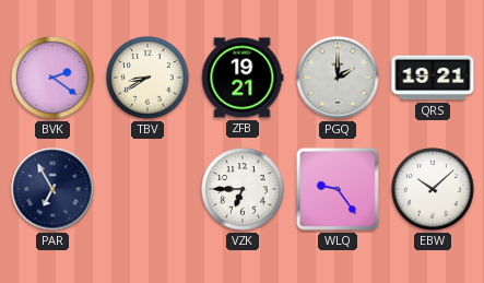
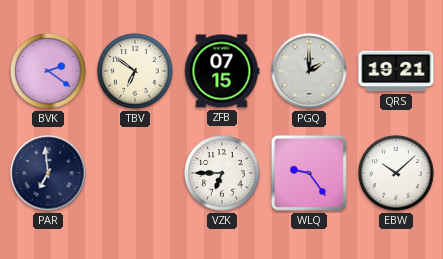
TBV: 8:40 -> 6:51 (135, 71)
ZFB: 19:21 -> 07:15 (222, 71)
PAR: 6:55 -> 6:59 (48, 173)
